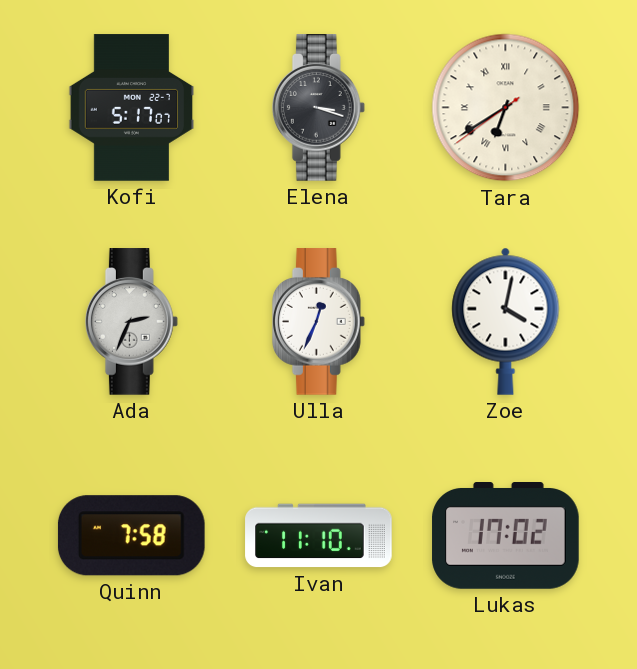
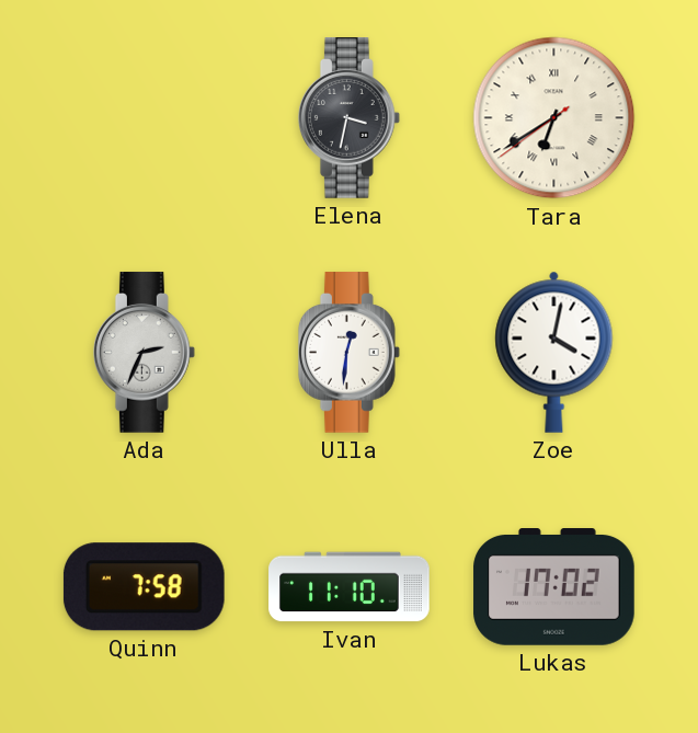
Kofi: 5:17 -> none (132, 108)
Elena: 3:18 -> 3:32 (348, 118)
Ulla: 12:34 -> 12:31 (348, 353)
